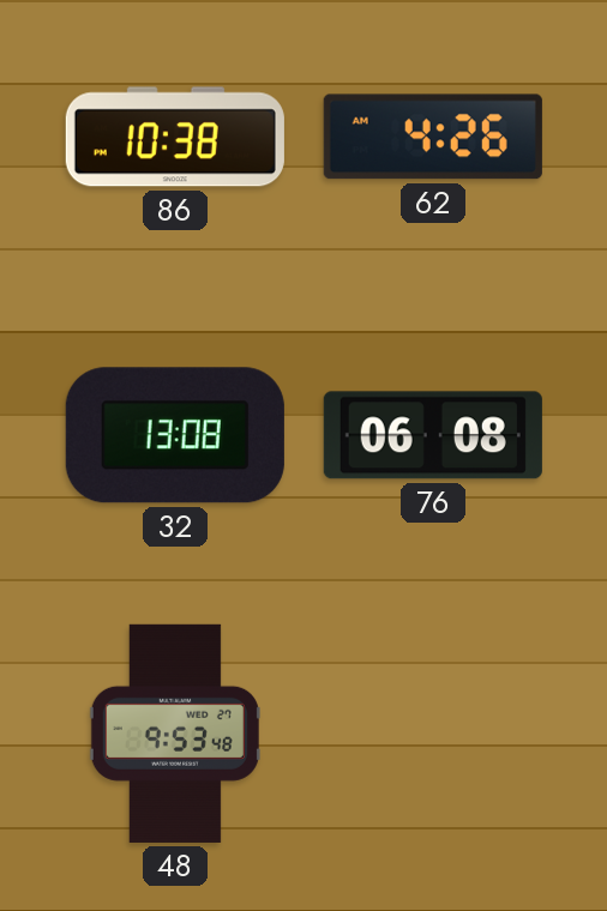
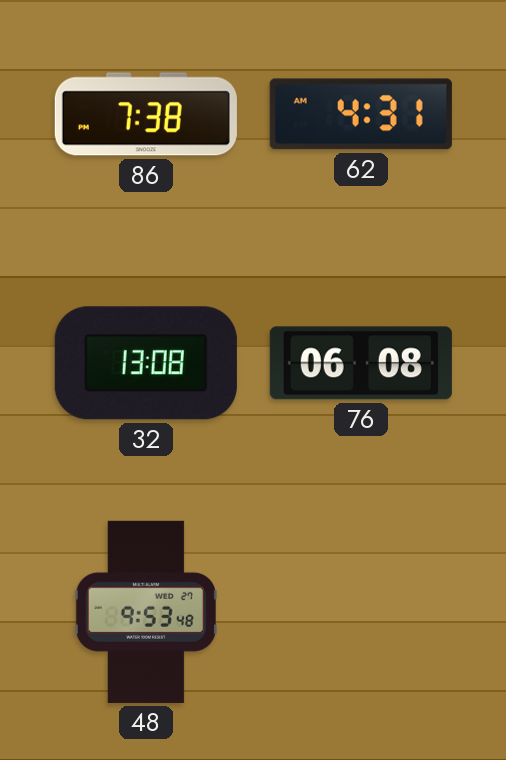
86: 10:38 -> 7:38 (146, 114)
62: 4:26 -> 4:31 (361, 114)
